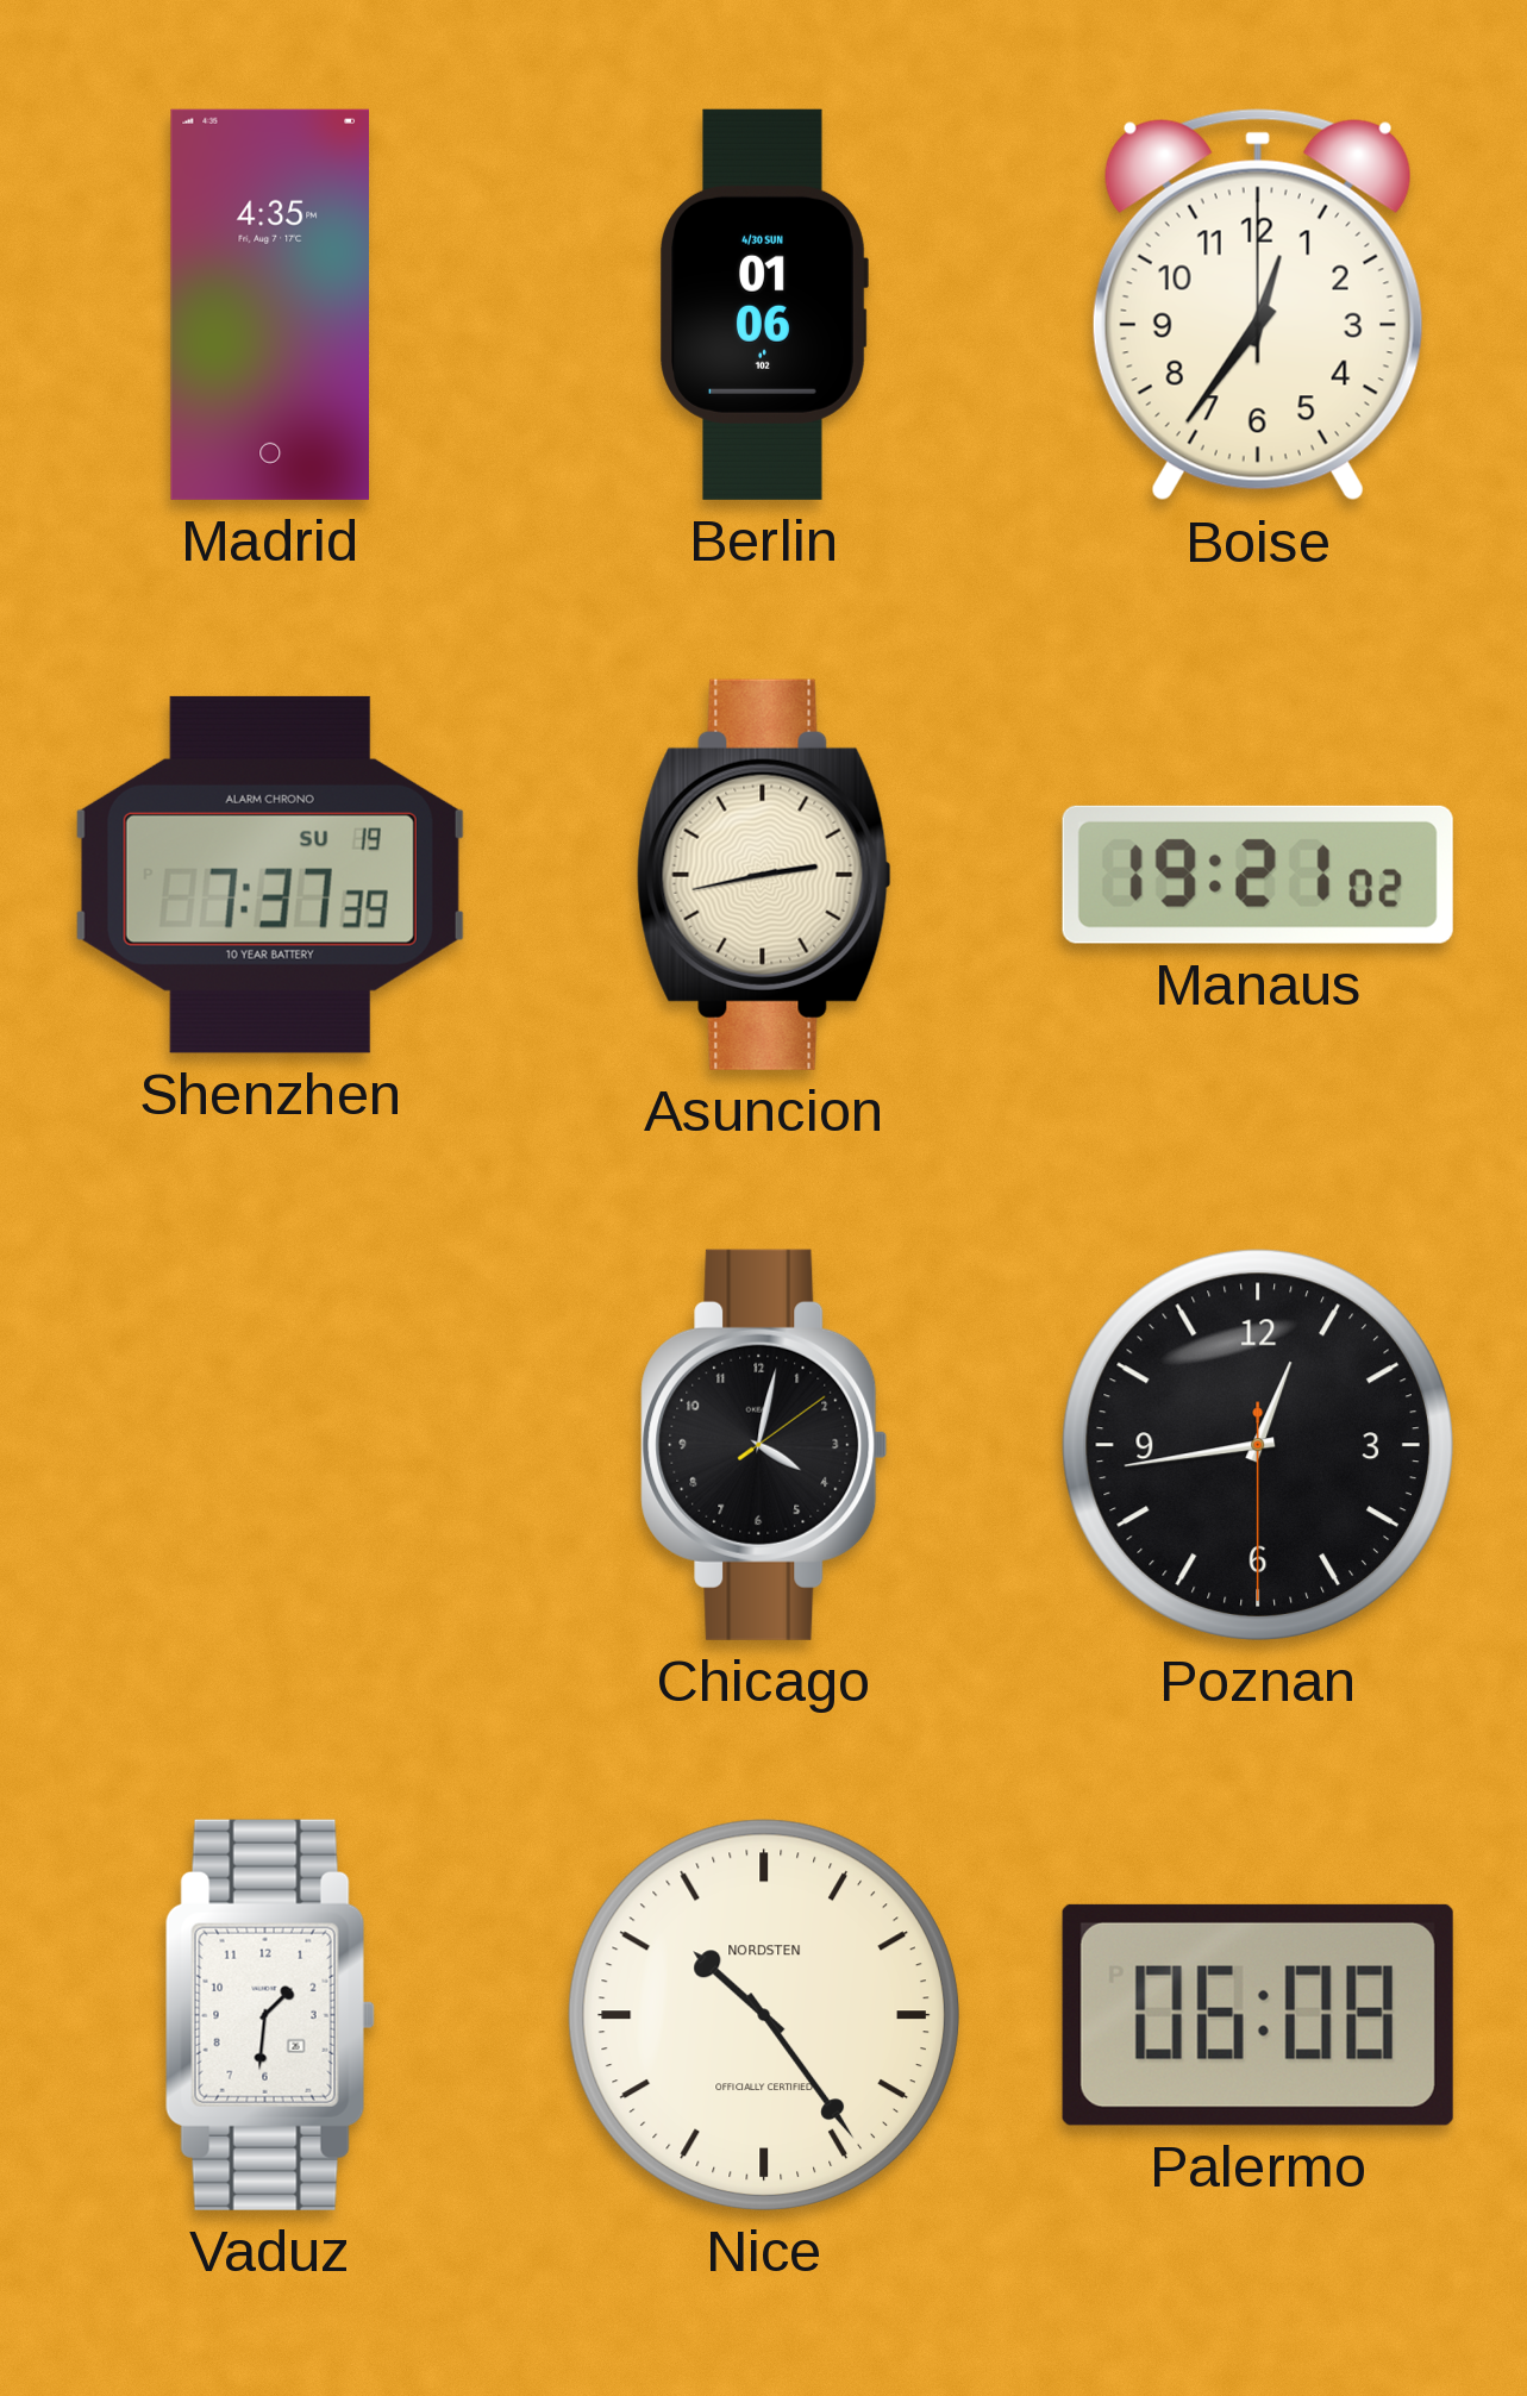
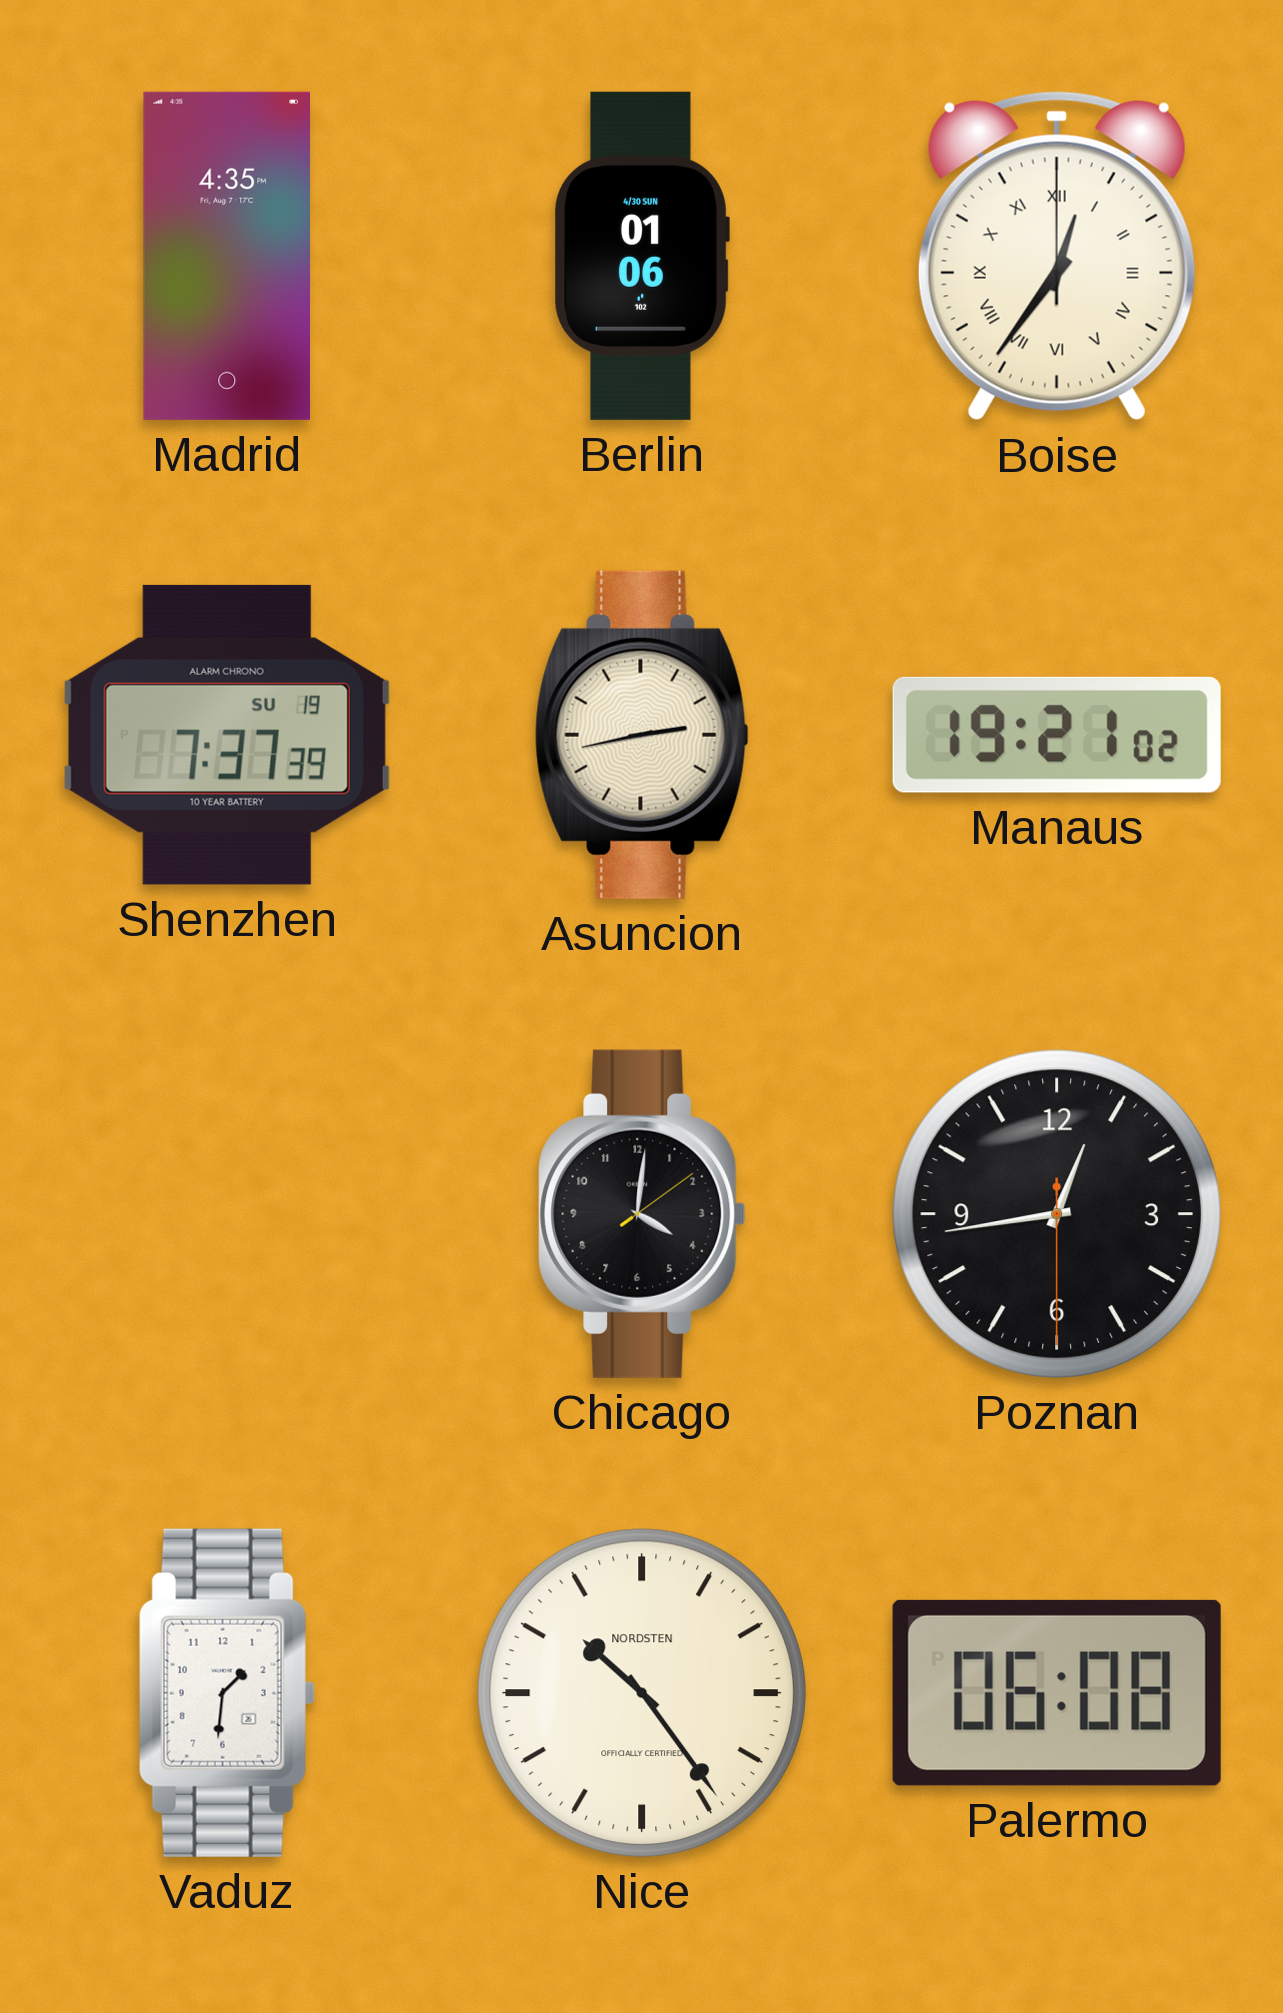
Boise numerals: Arabic -> Roman (1057, 256)
Chicago: 4:02 -> 4:01 (642, 1214)
